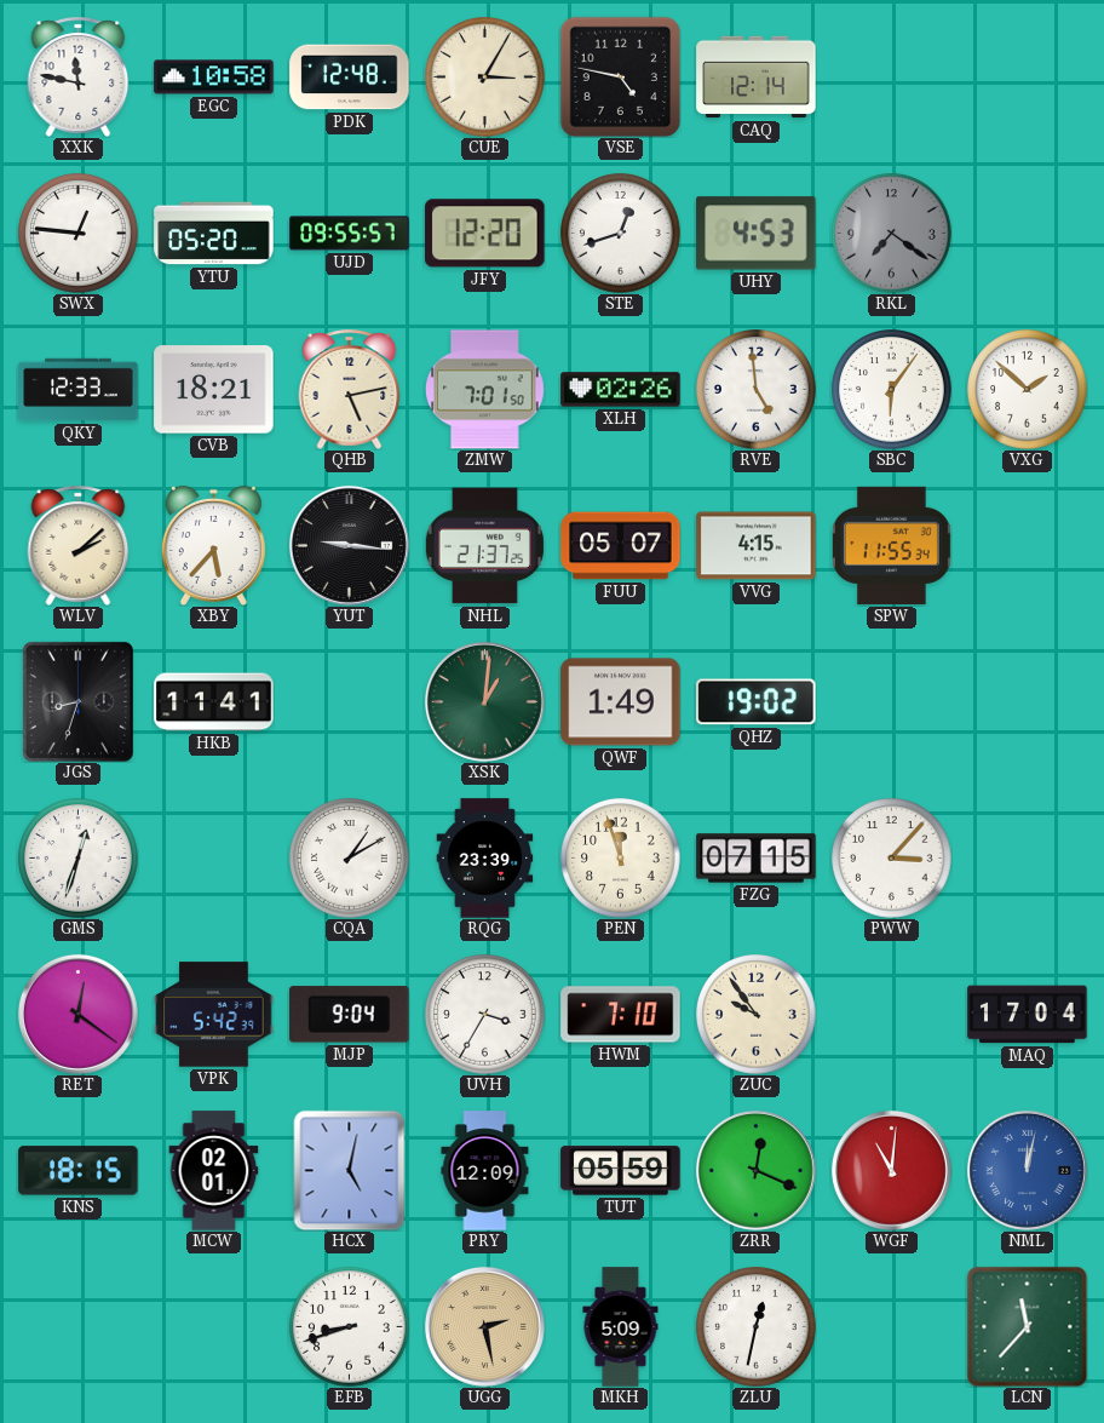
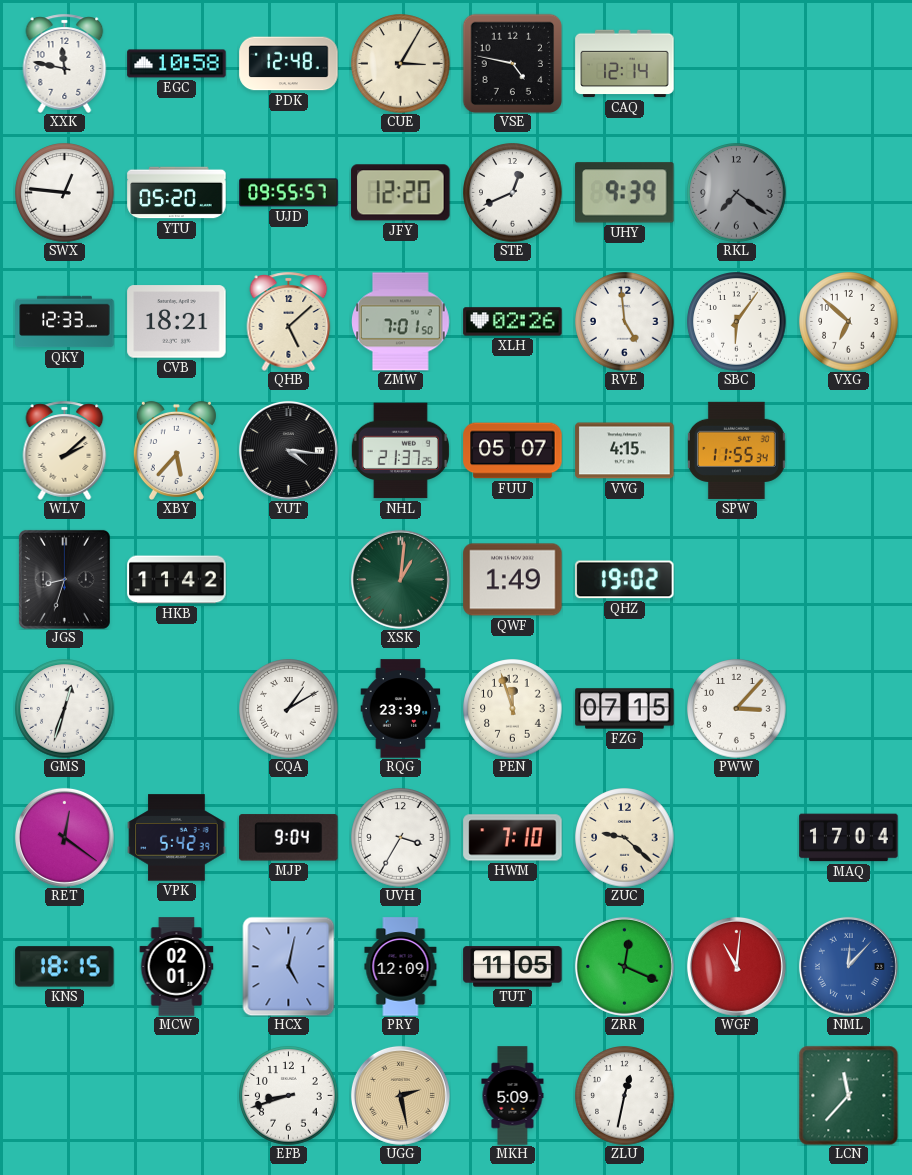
STE: 12:42 -> 12:41 (513, 193)
UHY: 4:53 -> 9:39 (625, 193)
QHB: 5:13 -> 5:08 (289, 321)
VXG: 1:52 -> 6:52 (849, 322)
YUT: 9:16 -> 4:16 (288, 450)
HKB: 11:41 -> 11:42 (177, 580)
ZUC: 9:54 -> 9:22 (625, 838)
TUT: 05:59 -> 11:05 (513, 967)
NML: 12:02 -> 12:07 (848, 966)
